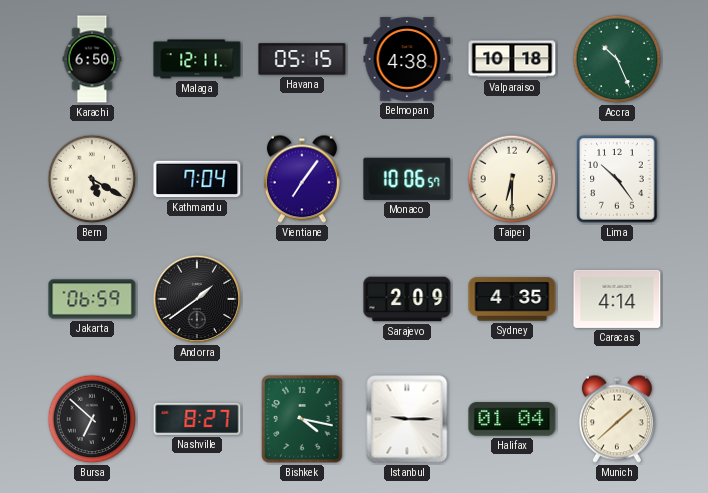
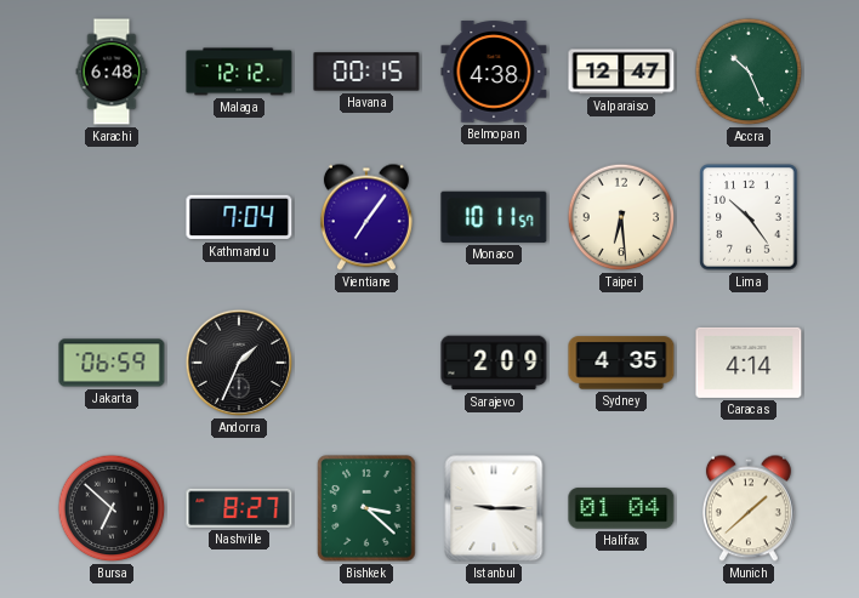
Karachi: 6:50 -> 6:48 (112, 72)
Malaga: 12:11 -> 12:12 (239, 72)
Havana: 05:15 -> 00:15 (366, 72)
Valparaiso: 10:18 -> 12:47 (621, 72)
Bern: 5:20 -> none (92, 179)
Monaco: 10:06 -> 10:11 (494, 217)
Taipei: 6:30 -> 6:29 (621, 217)
Andorra: 1:39 -> 1:34 (239, 363)
Bishkek: 4:17 -> 3:22 (366, 508)
